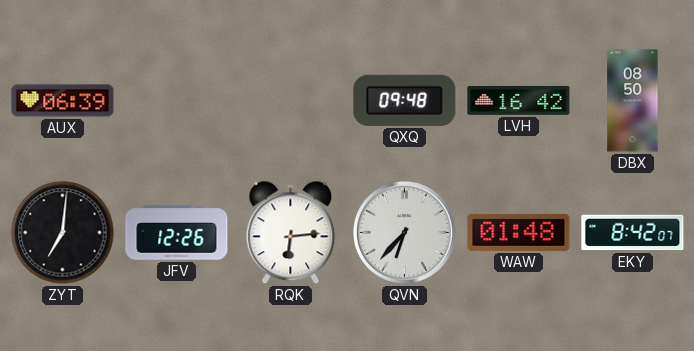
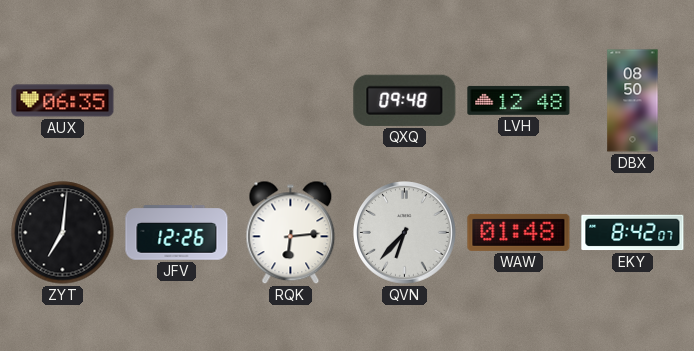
AUX: 06:39 -> 06:35 (63, 101)
LVH: 16:42 -> 12:48 (519, 100)
